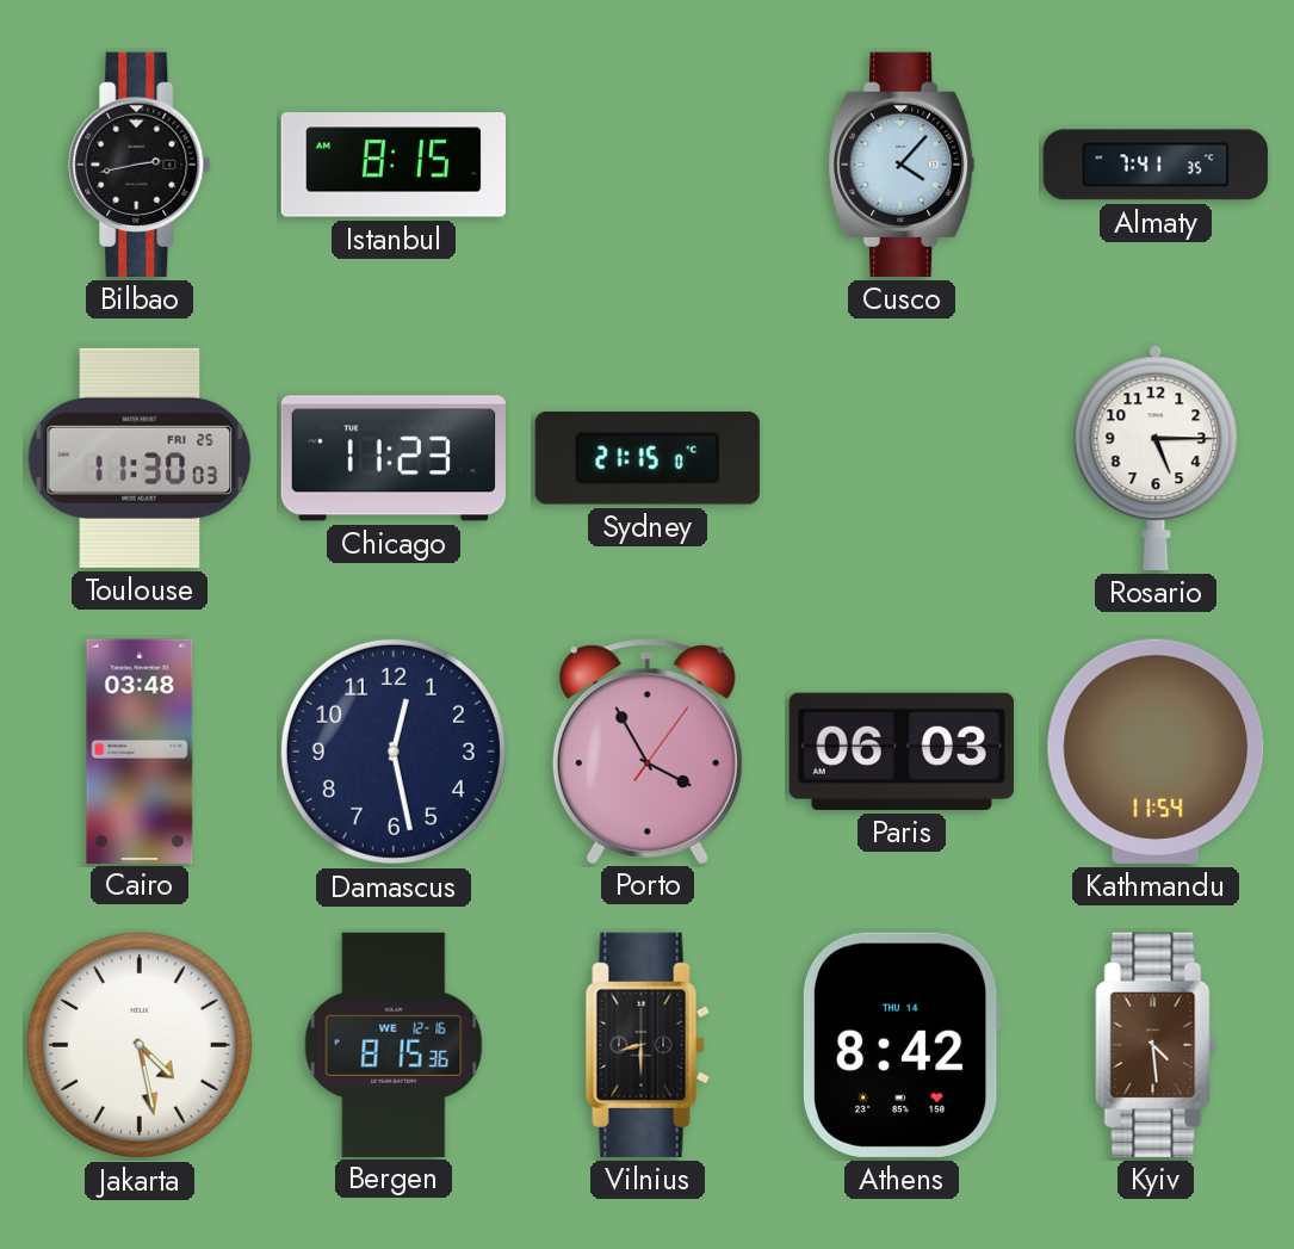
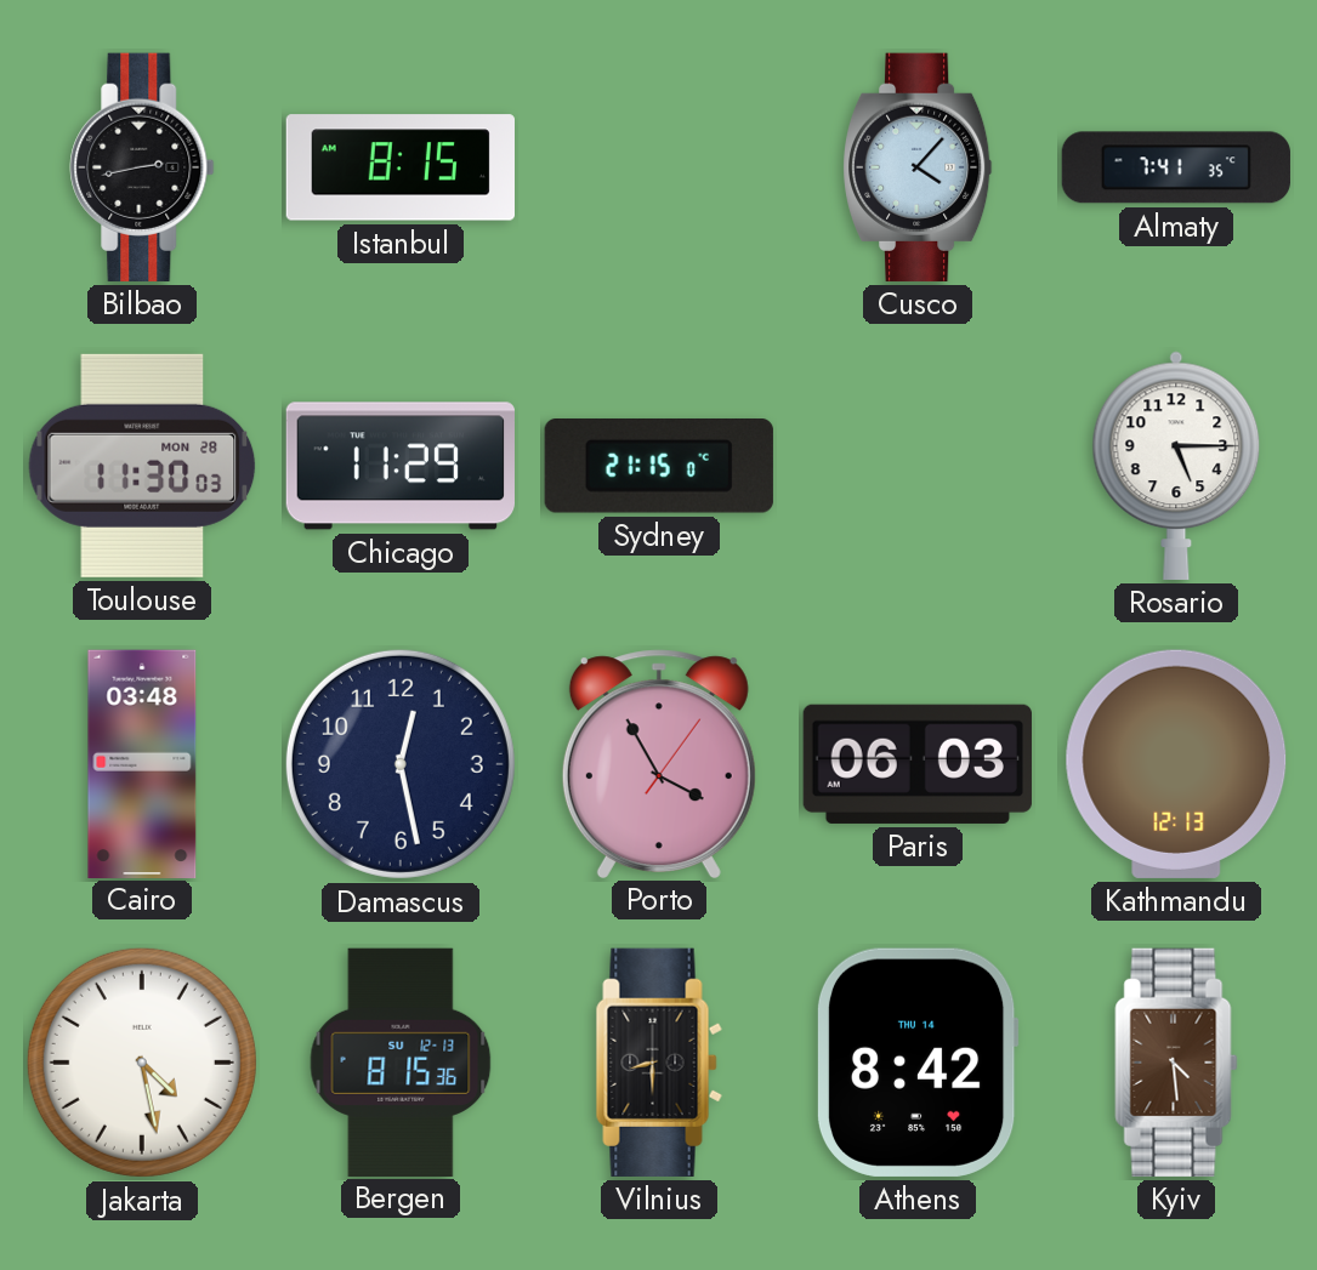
Toulouse date: FRI 25 -> MON 28 (142, 466)
Chicago: 11:23 -> 11:29 (399, 466)
Kathmandu: 11:54 -> 12:13 (1176, 764)
Bergen date: WE 12-16 -> SU 12-13 (401, 1061)
